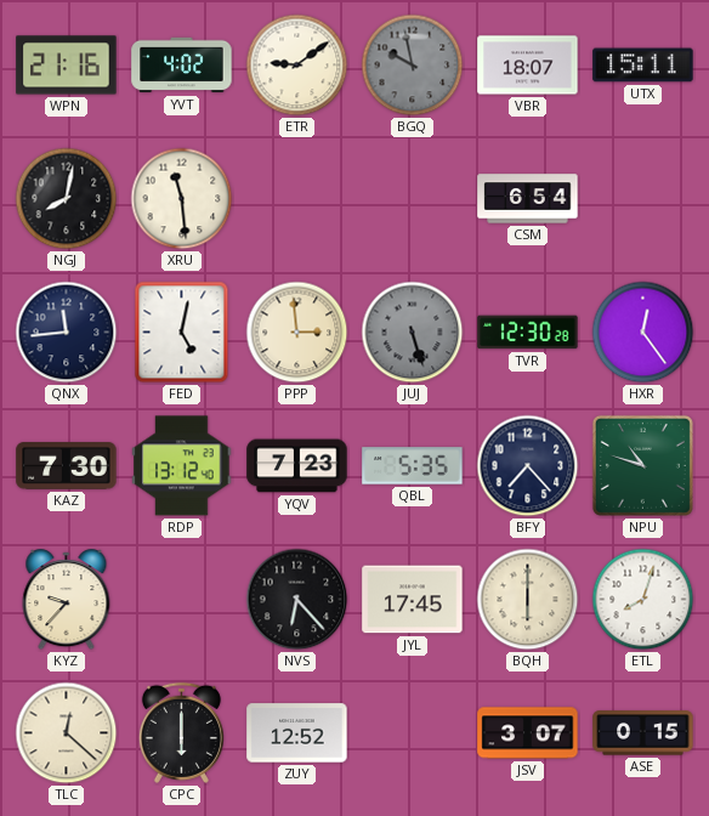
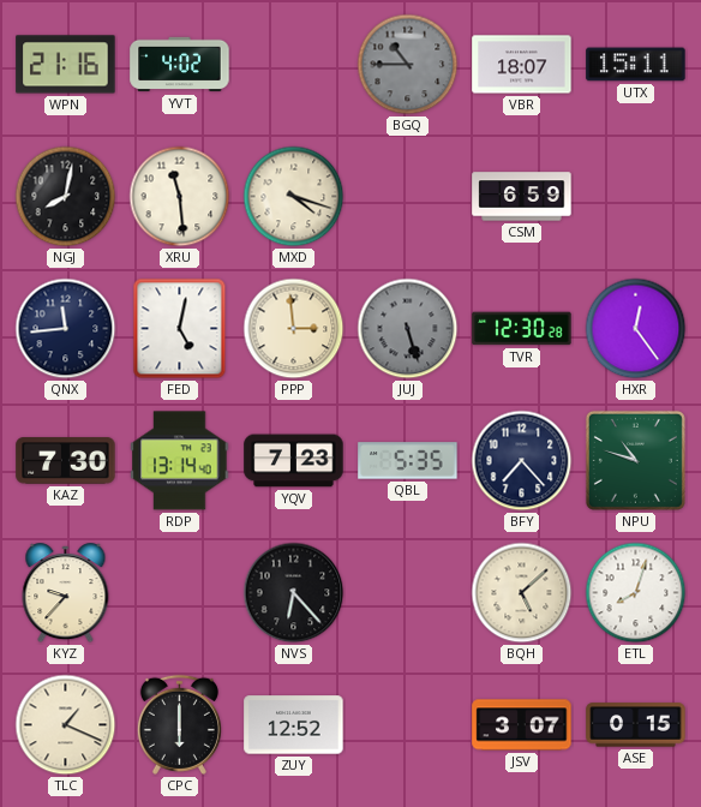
ETR: 9:09 -> none (297, 66)
BGQ: 9:58 -> 10:45 (408, 65)
MXD: none -> 4:18 (294, 197)
CSM: 6:54 -> 6:59 (522, 197)
RDP: 13:12 -> 13:14 (180, 461)
JYL: 17:45 -> none (413, 600)
BQH: 6:00 -> 5:08 (522, 593)
TLC: 12:22 -> 1:19 (66, 725)
